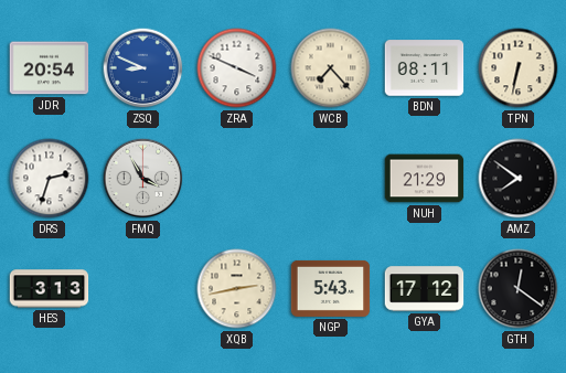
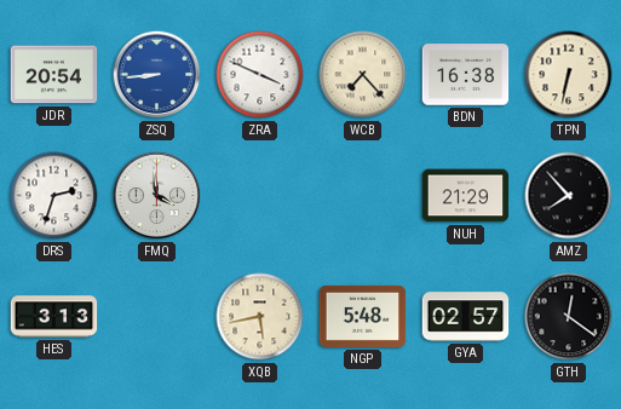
ZSQ: 8:49 -> 8:44 (157, 75)
BDN: 08:11 -> 16:38 (466, 75)
FMQ: 3:55 -> 3:59 (157, 196)
AMZ: 7:51 -> 7:53 (569, 196)
XQB: 2:43 -> 5:43 (260, 317)
NGP: 5:43 -> 5:48 (363, 316)
GYA: 17:12 -> 02:57 (466, 317)
